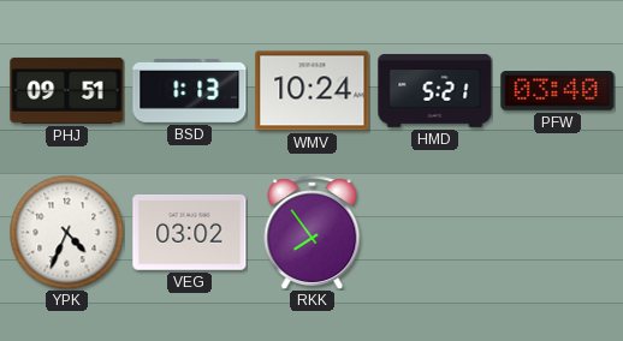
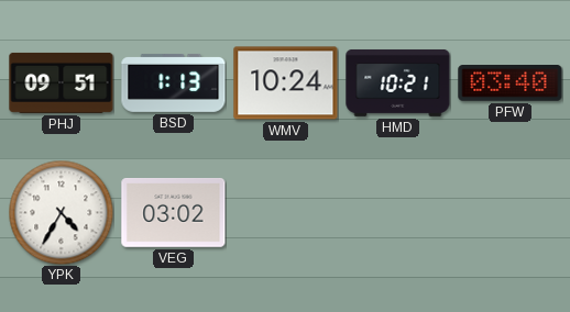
HMD: 5:21 -> 10:21 (398, 82)
YPK: 4:34 -> 4:35 (61, 212)
RKK: 7:54 -> none (313, 233)
